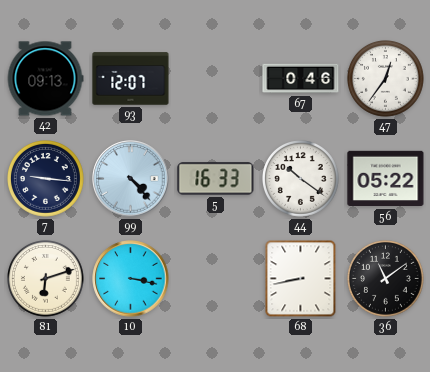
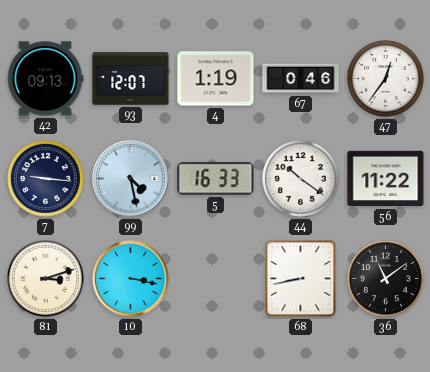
4: none -> 1:19 (216, 79)
99: 4:23 -> 4:28 (131, 179)
56: 05:22 -> 11:22 (386, 179)
81: 6:12 -> 3:12 (46, 279)
